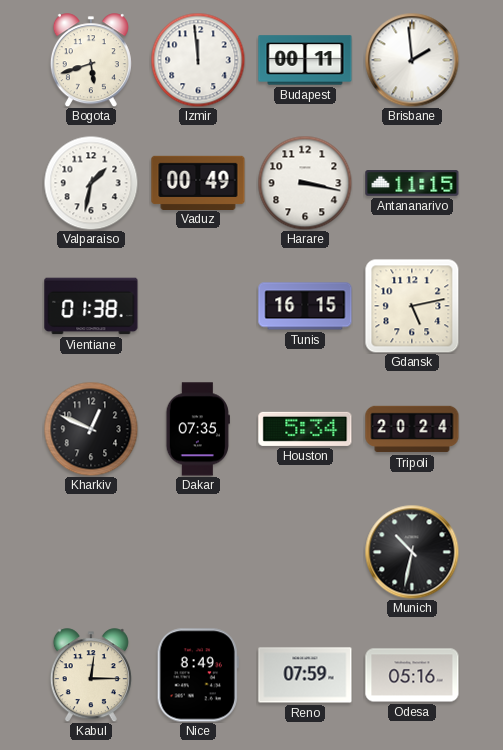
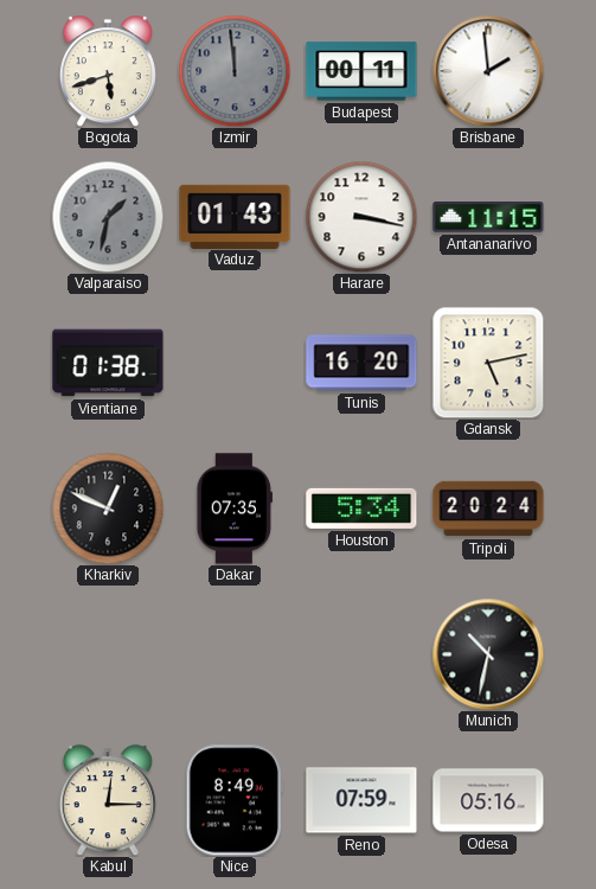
Izmir dial: white -> grey (235, 71)
Valparaiso dial: white -> grey (108, 217)
Vaduz: 00:49 -> 01:43 (235, 216)
Tunis: 16:15 -> 16:20 (361, 363)
